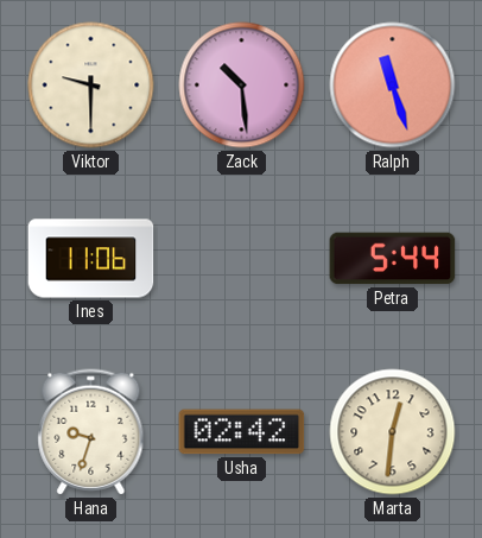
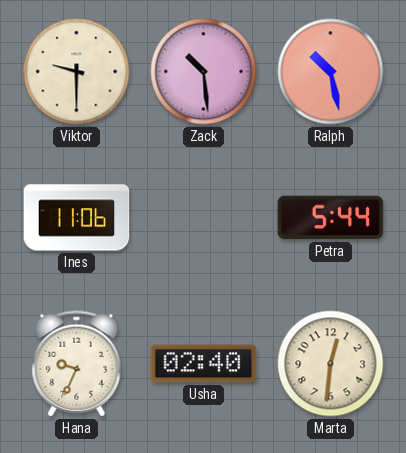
Ralph: 11:27 -> 10:28 (331, 72)
Hana: 9:33 -> 9:34 (77, 364)
Usha: 02:42 -> 02:40 (204, 364)
